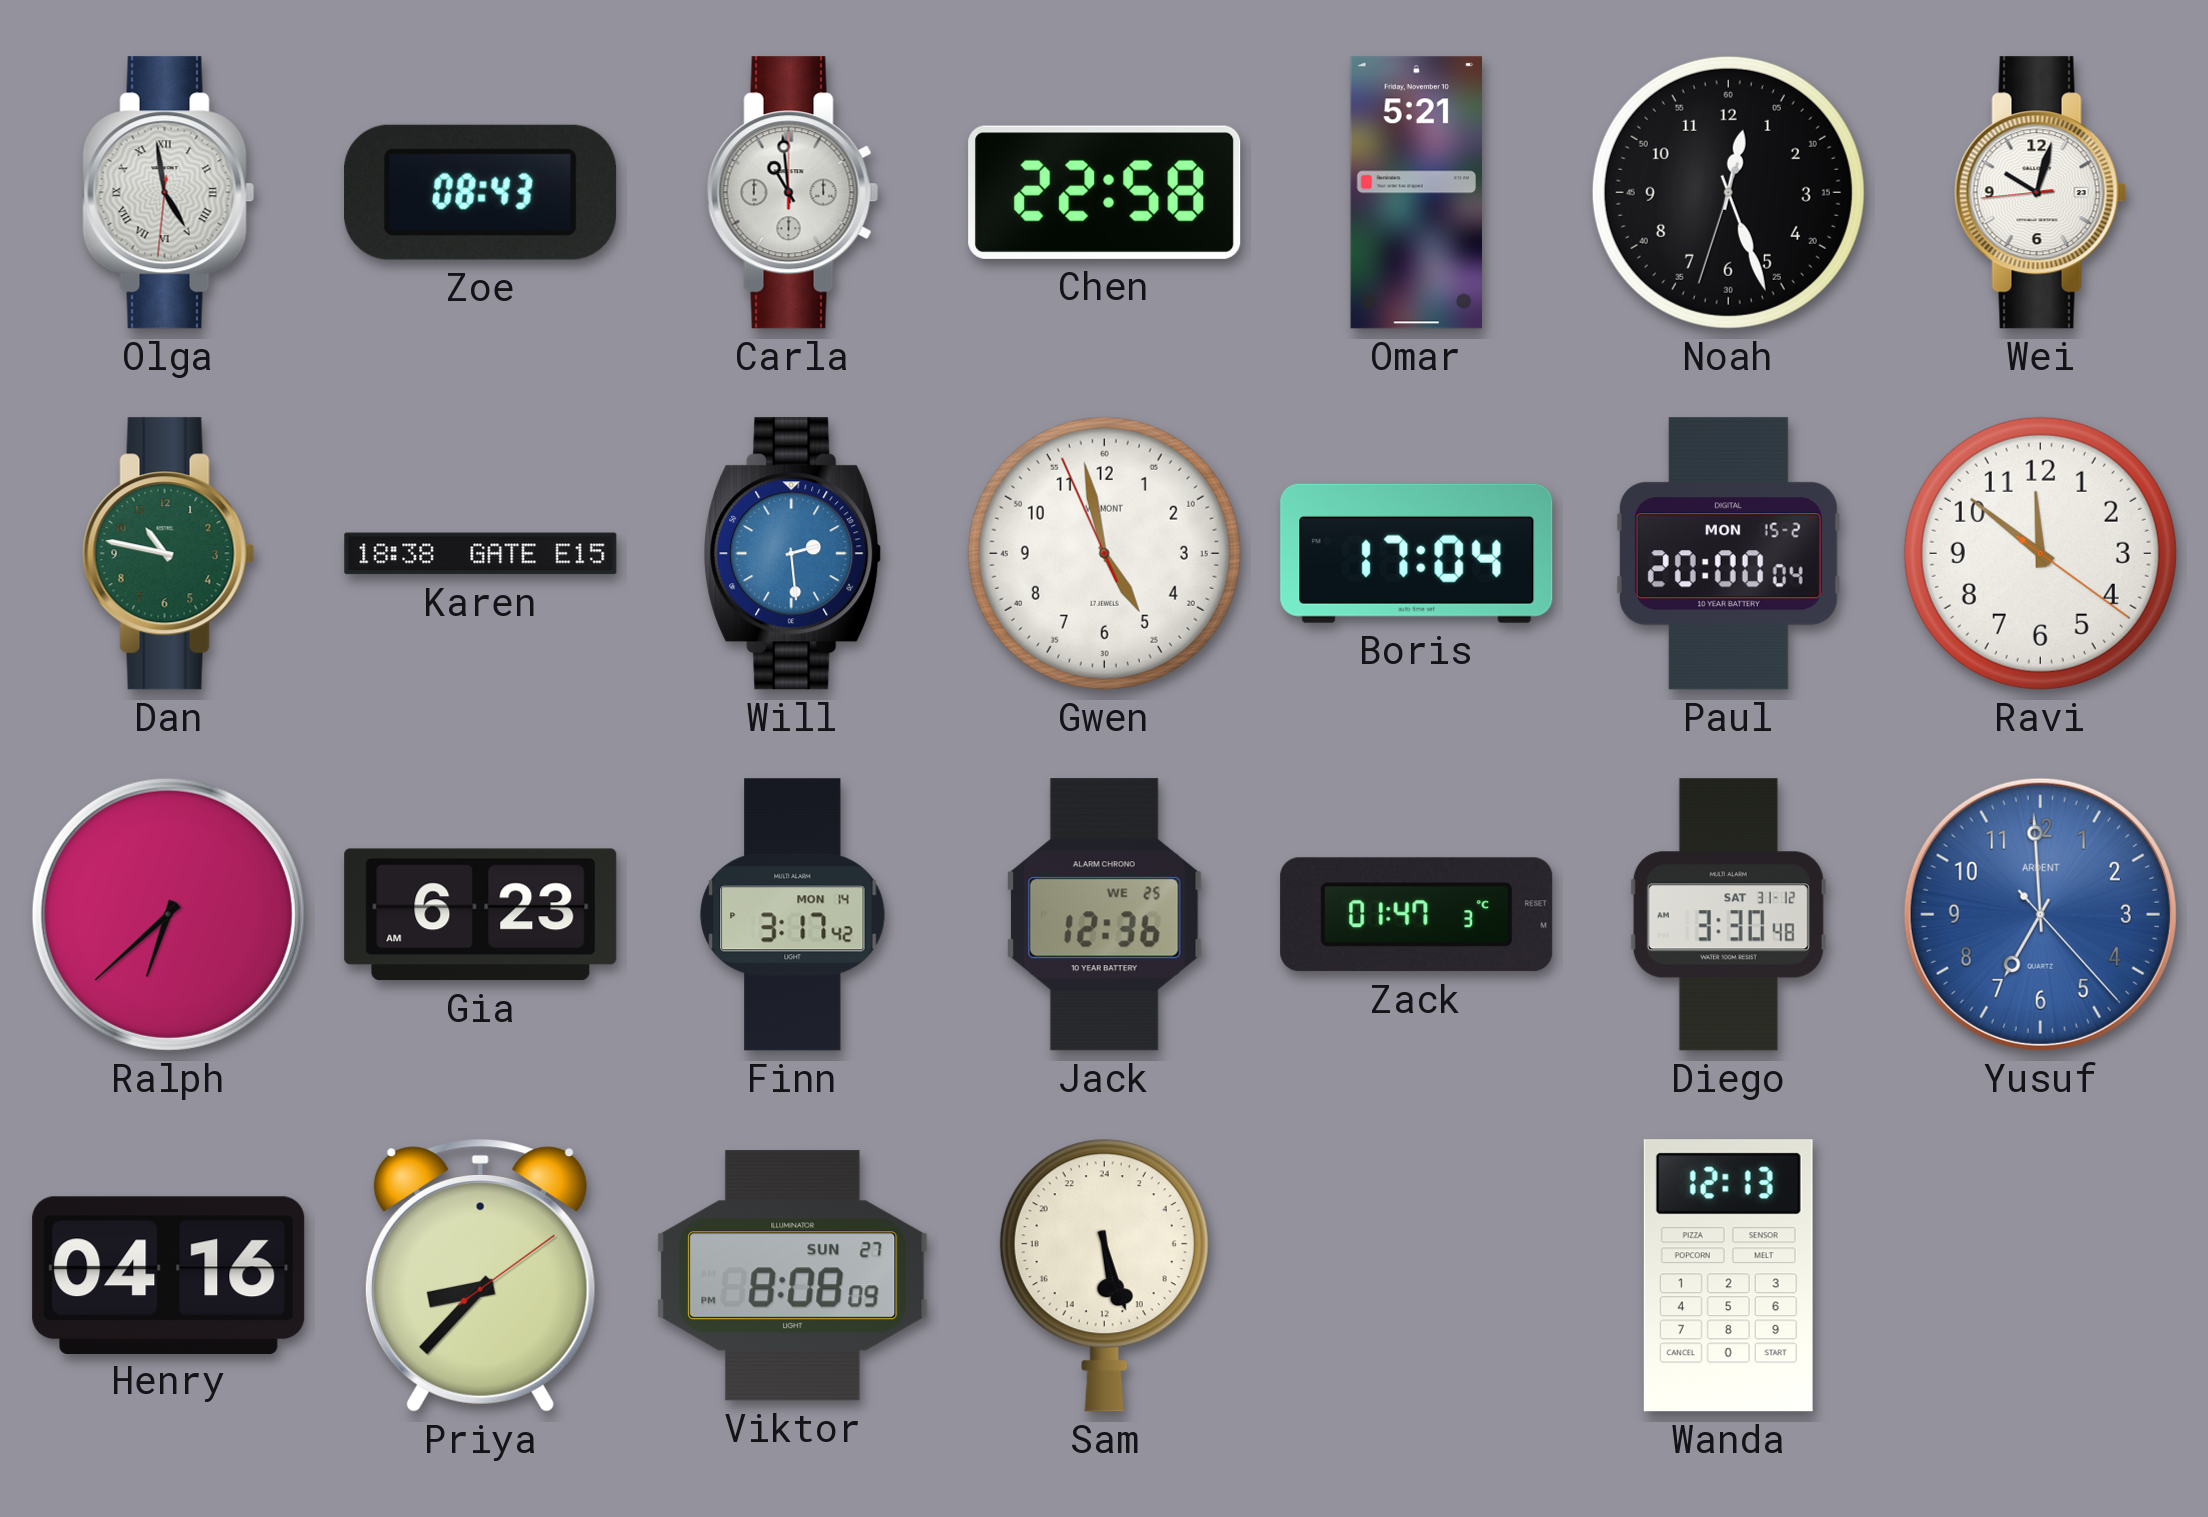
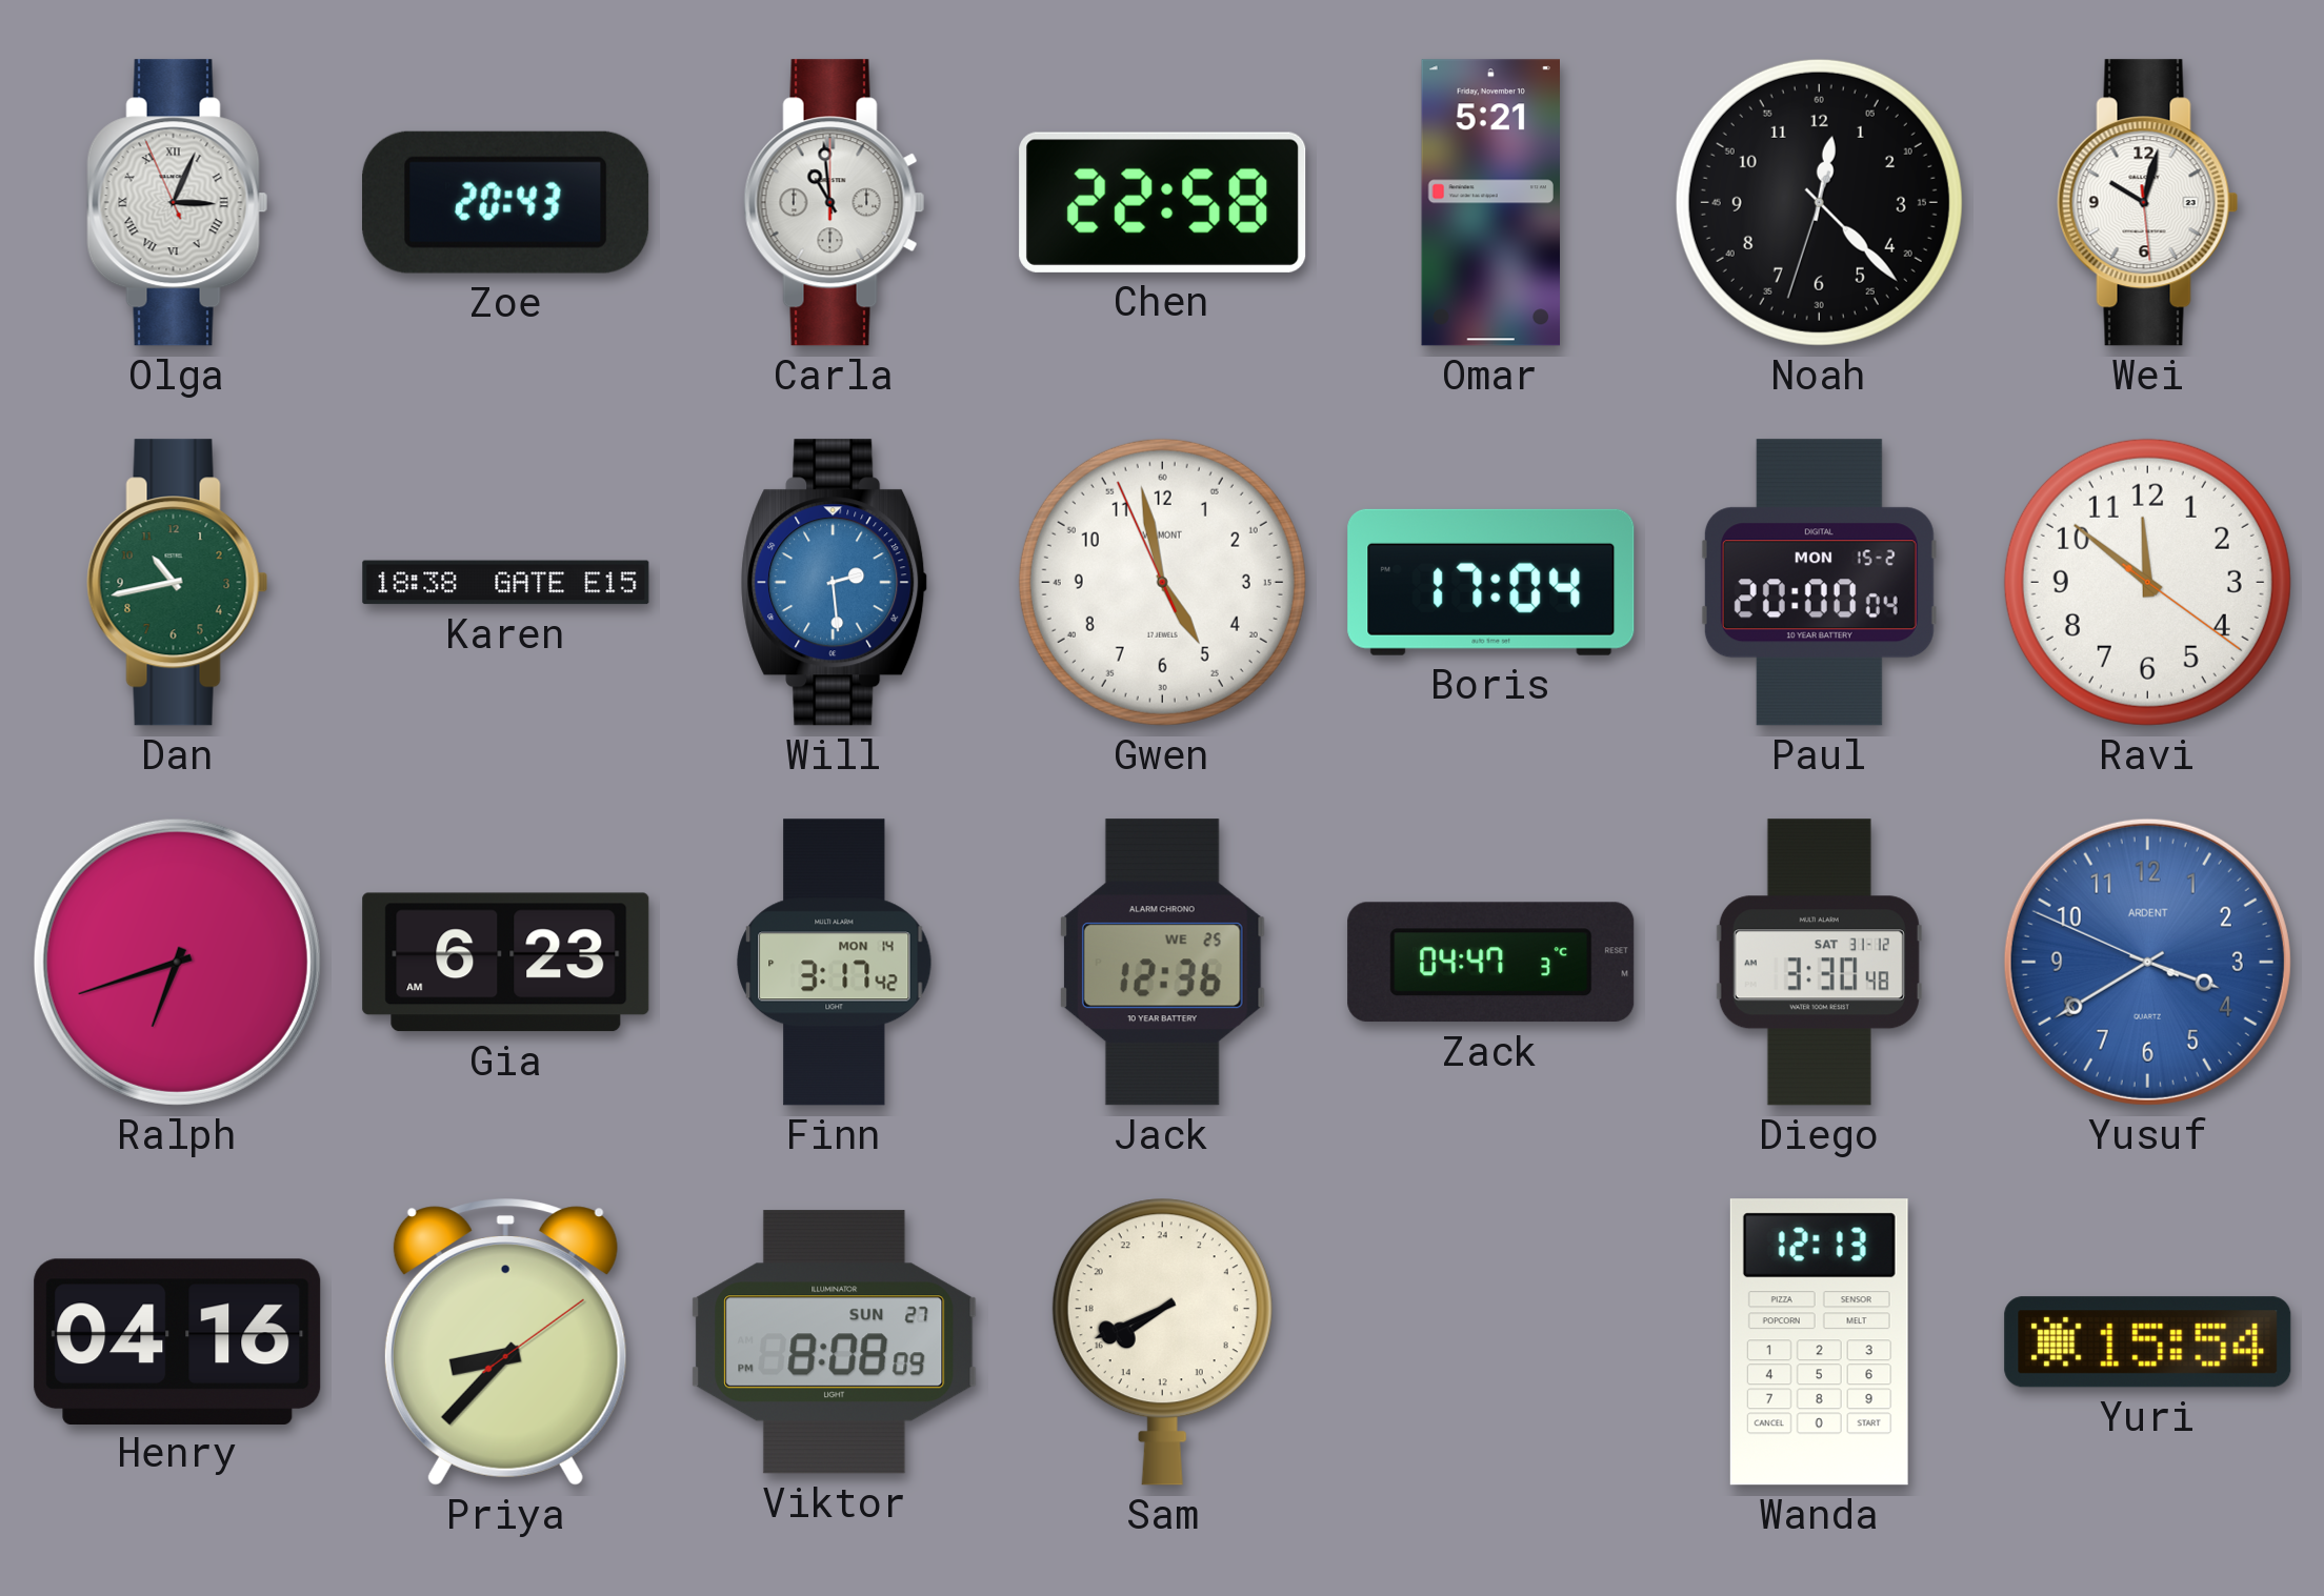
Olga: 4:58 -> 3:03 (178, 203)
Zoe: 08:43 -> 20:43 (506, 202)
Noah: 12:26 -> 12:22 (1819, 202)
Wei: 10:02:44 -> 10:02:29 (2148, 203)
Dan: 10:47 -> 10:43 (178, 583)
Ralph: 6:38 -> 6:42 (177, 962)
Zack: 01:47 -> 04:47 (1491, 963)
Yusuf: 6:59 -> 3:39 (2147, 962)
Sam: 11:27 -> 15:41 (1162, 1341)
Yuri: none -> 15:54 (2148, 1342)
